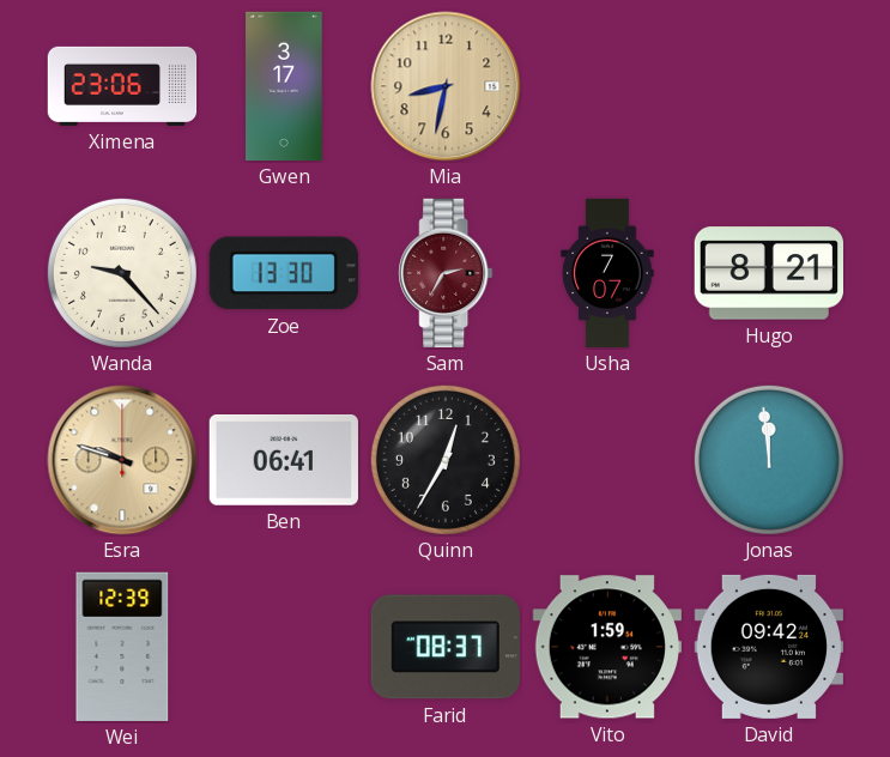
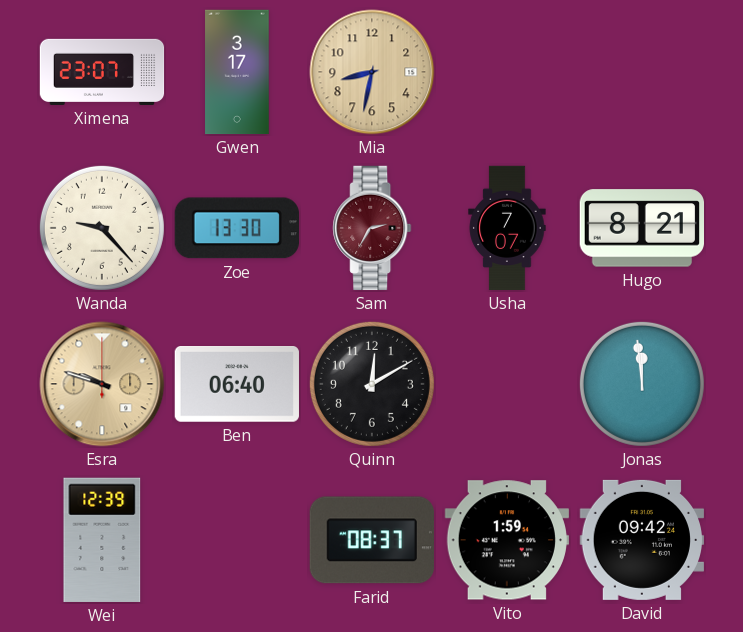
Ximena: 23:06 -> 23:07 (102, 72)
Ben: 06:41 -> 06:40 (236, 385)
Quinn: 12:35 -> 12:10 (372, 384)
